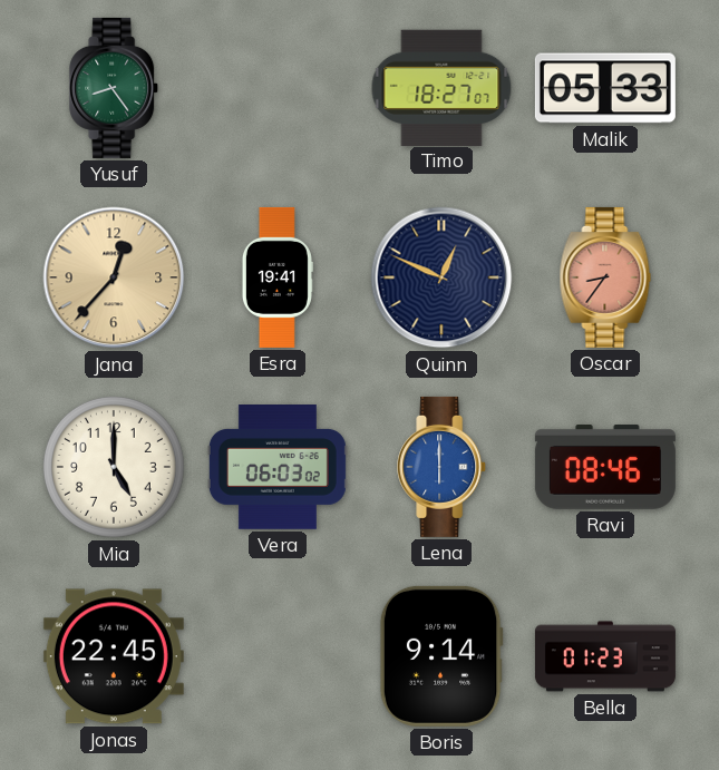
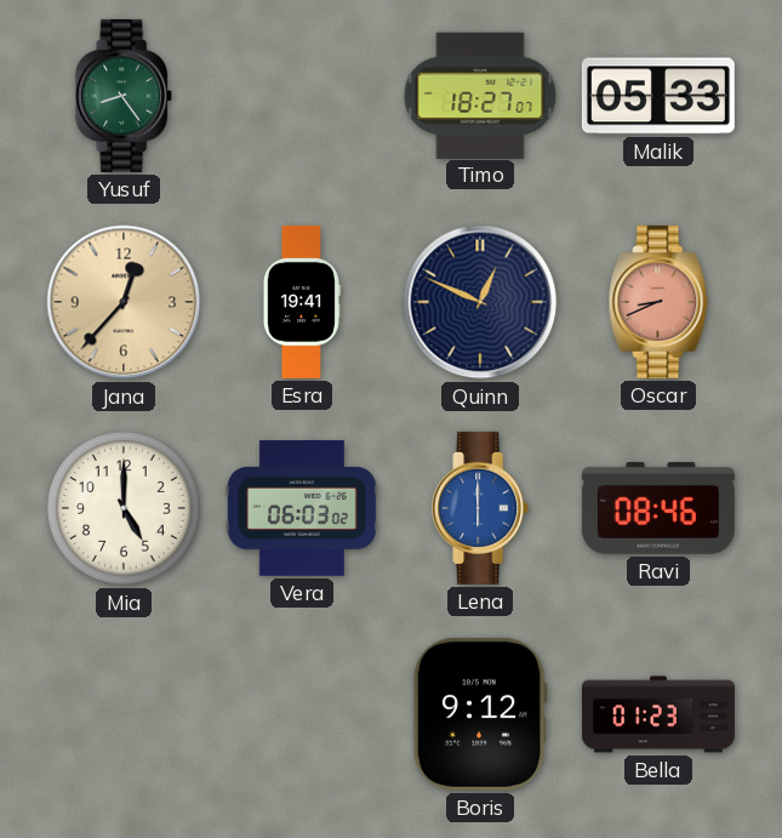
Oscar: 8:36 -> 8:41 (658, 302)
Jonas: 22:45 -> none (114, 656)
Boris: 9:14 -> 9:12 (480, 714)
